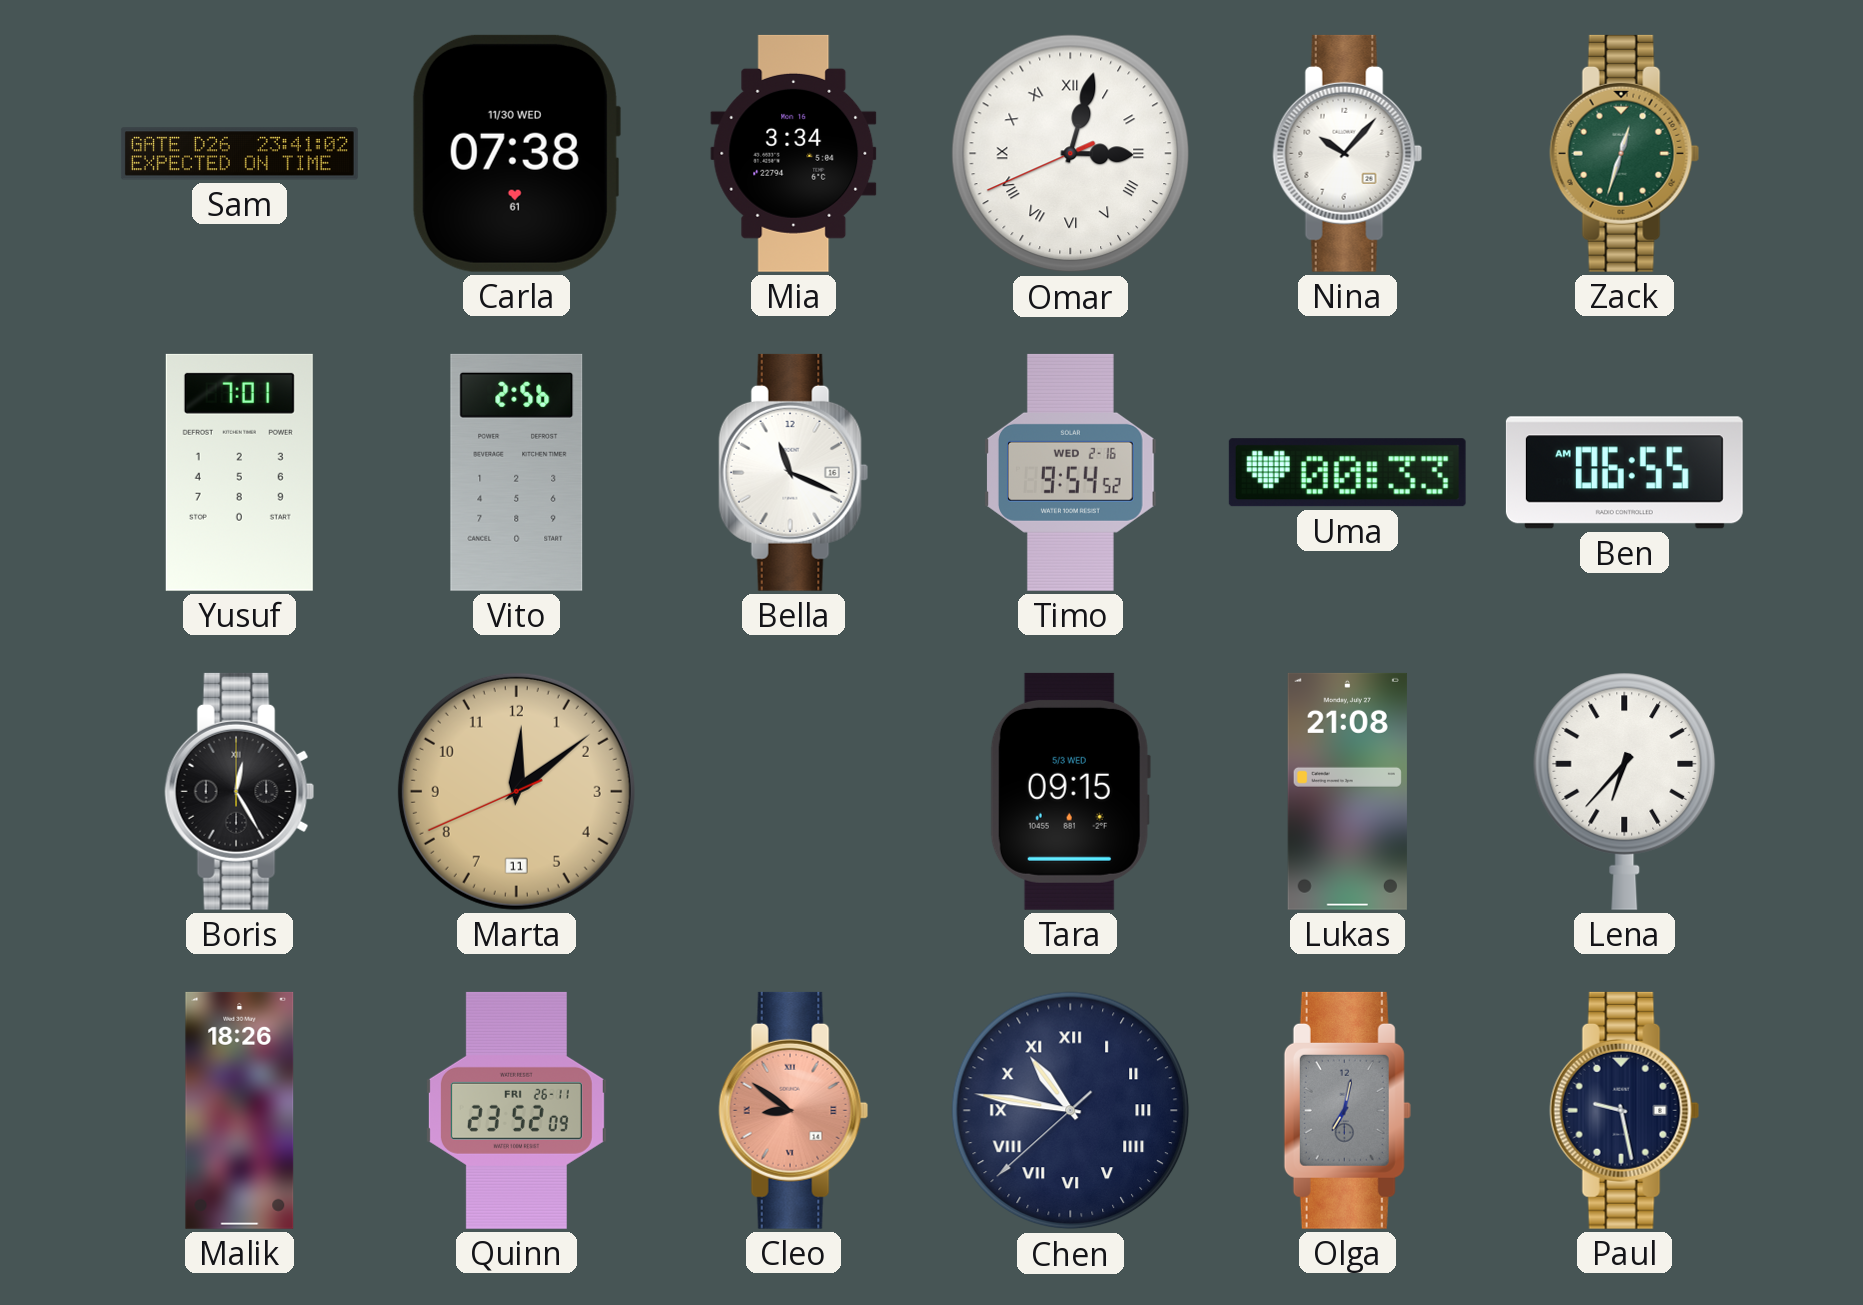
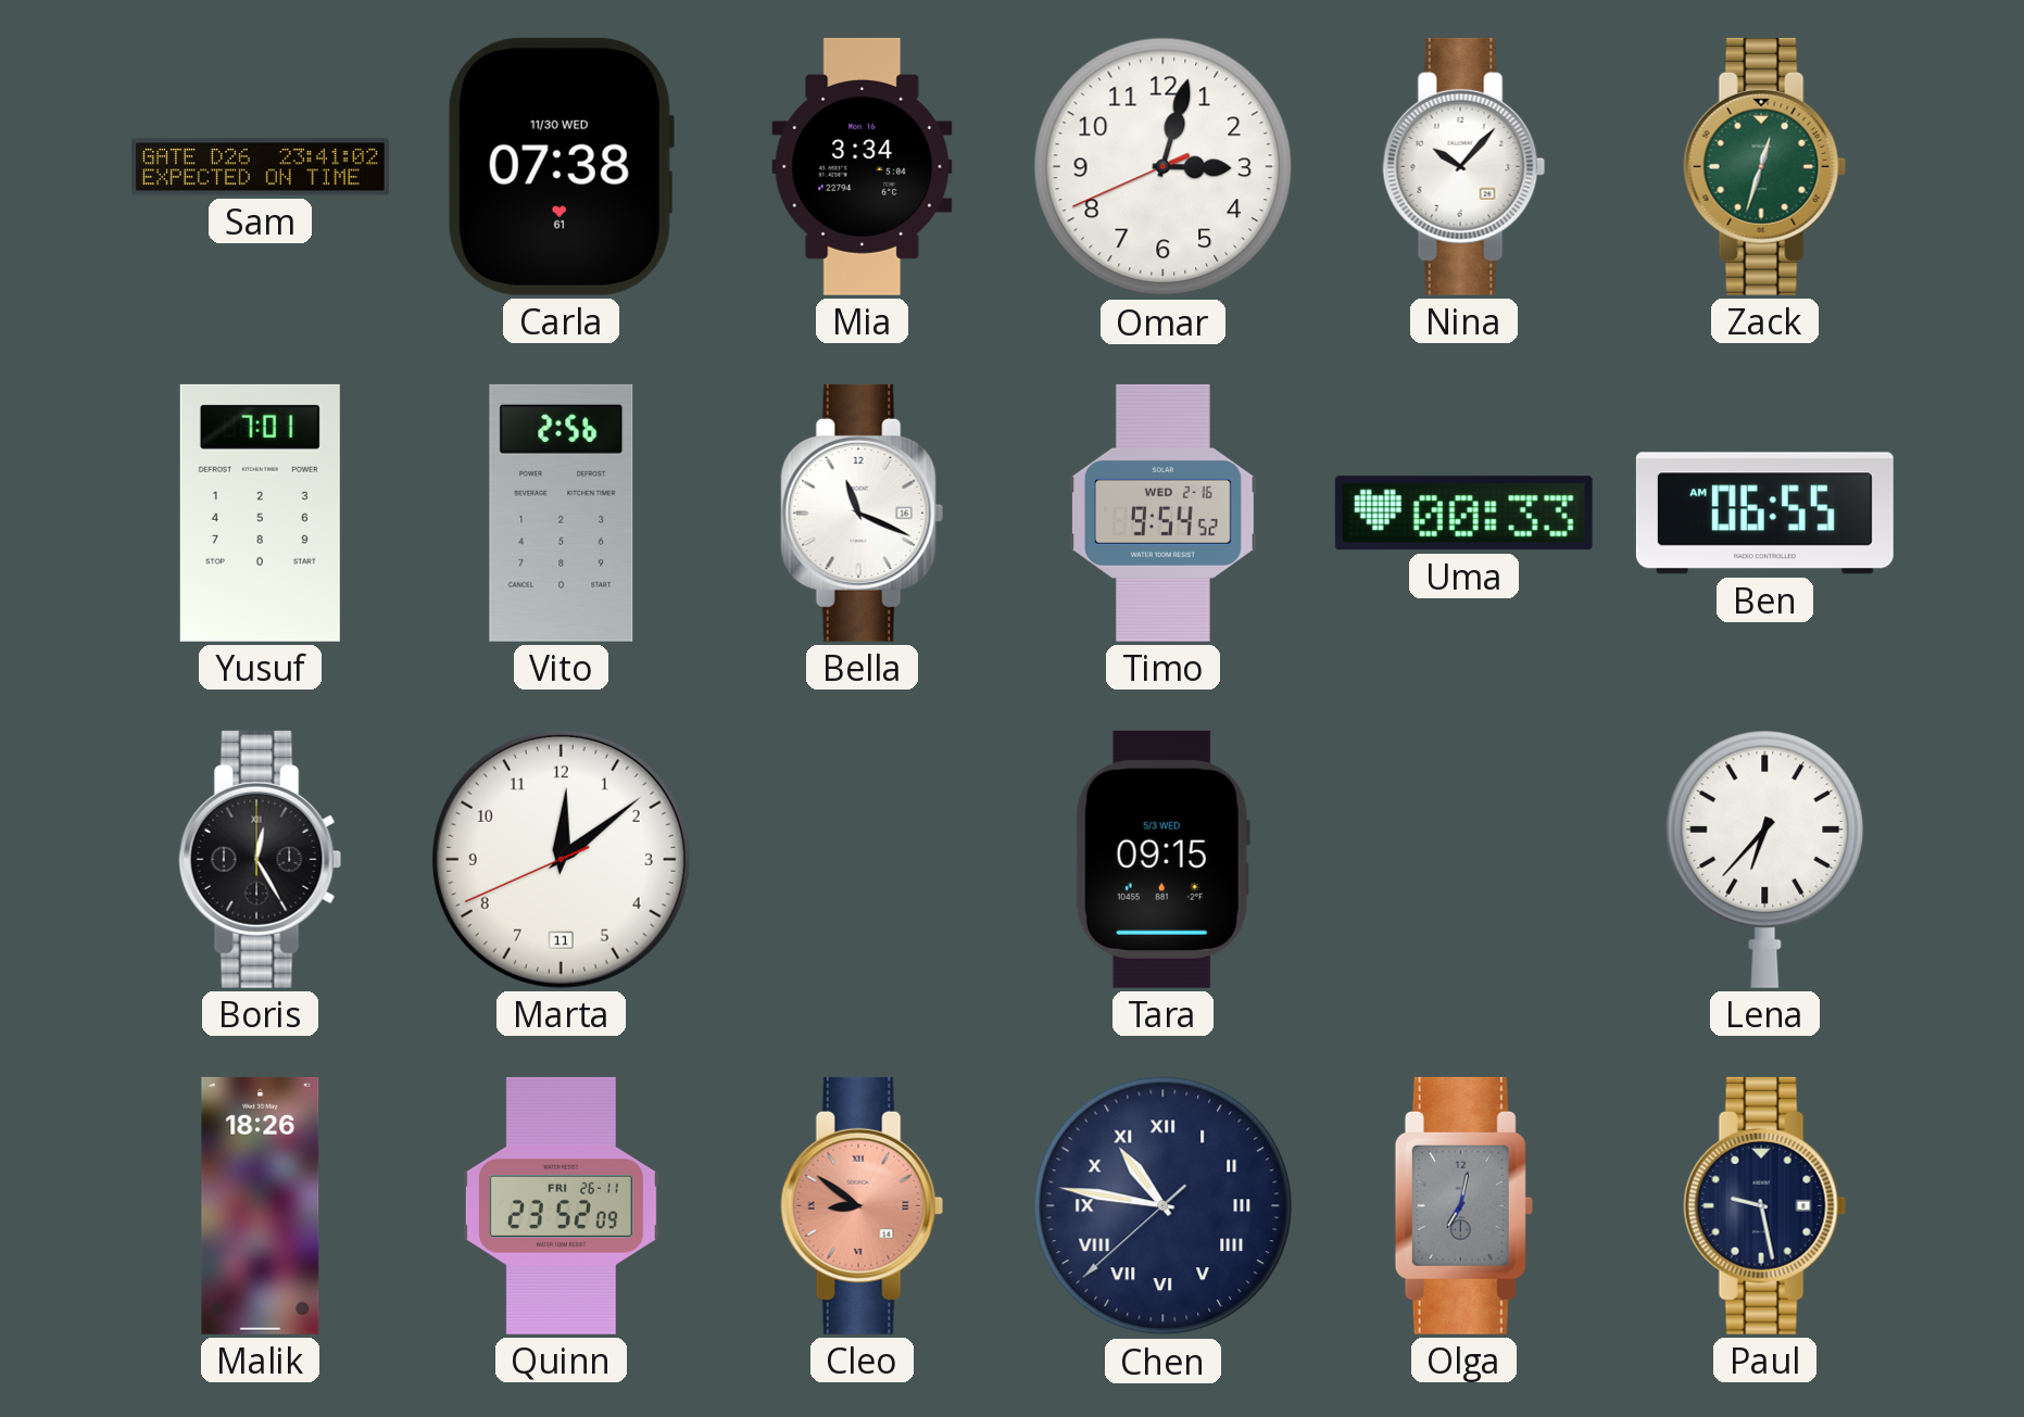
Omar numerals: Roman -> Arabic (1164, 167)
Marta dial: champagne -> white (561, 859)
Lukas: 21:08 -> none (1347, 791)
